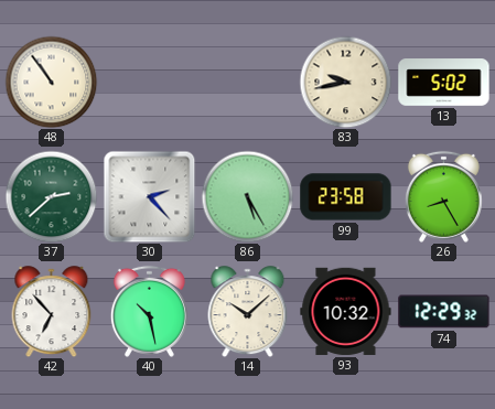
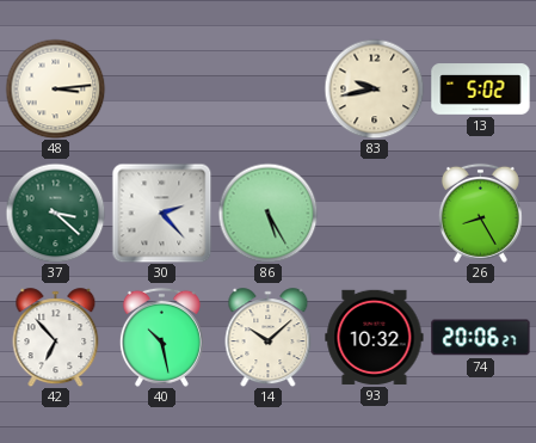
48: 10:54 -> 3:14 (55, 88)
37: 2:38 -> 3:22 (55, 213)
99: 23:58 -> none (346, 197)
74: 12:29 -> 20:06 (481, 338)
